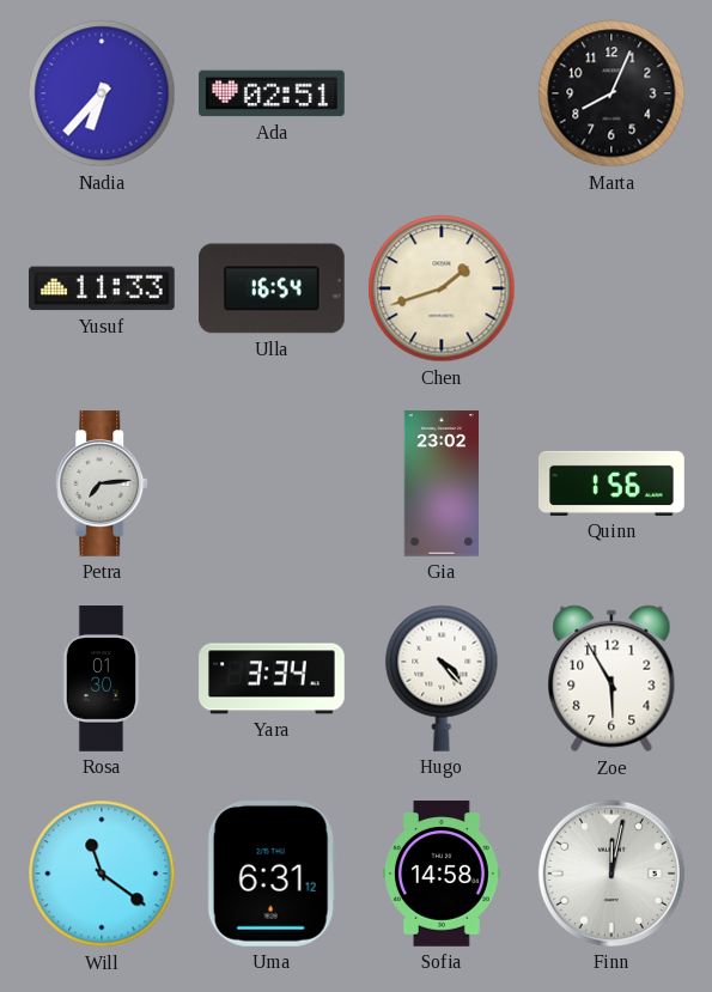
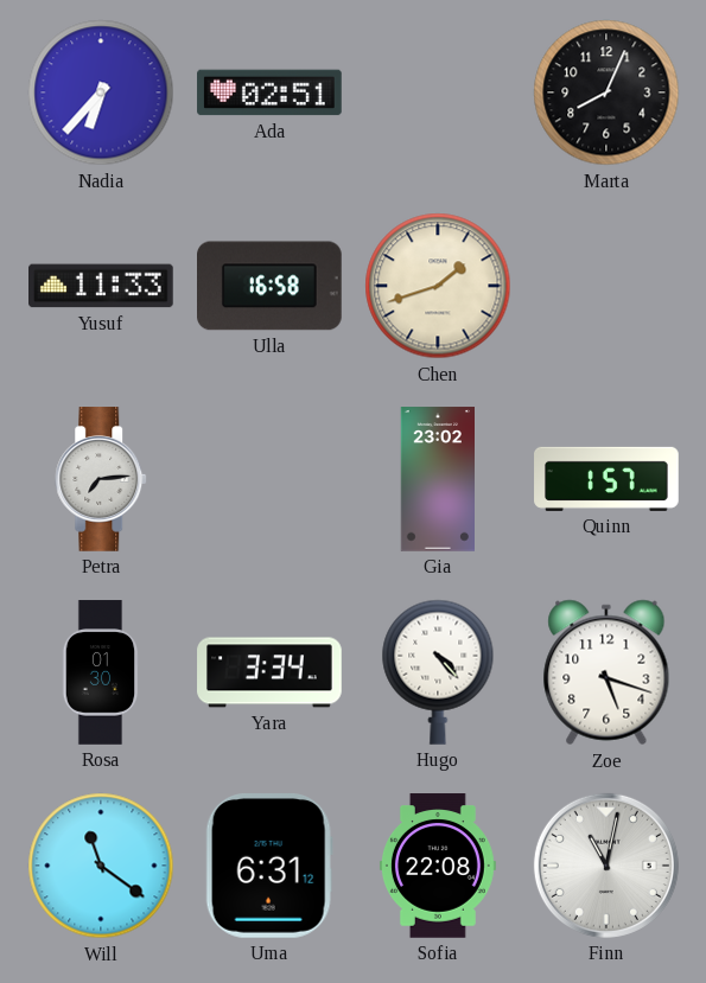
Ulla: 16:54 -> 16:58 (271, 286)
Quinn: 1:56 -> 1:57 (606, 479)
Zoe: 5:55 -> 5:18 (606, 672)
Sofia: 14:58 -> 22:08 (438, 866)
Finn: 12:02 -> 11:02 (606, 866)
